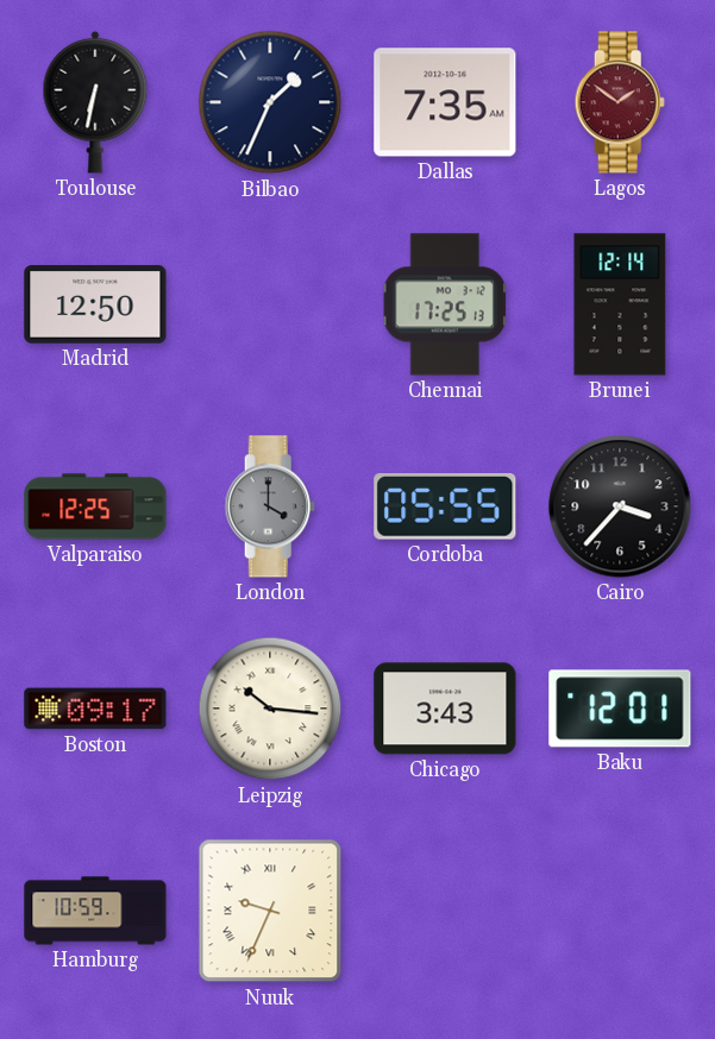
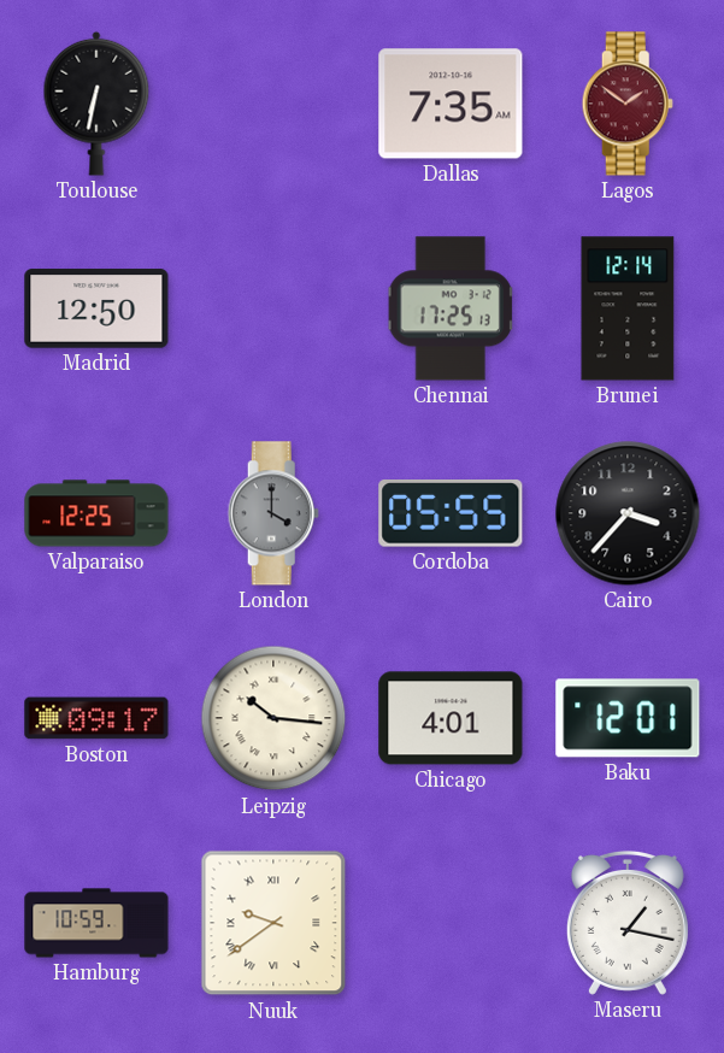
Bilbao: 1:34 -> none (270, 102)
Chicago: 3:43 -> 4:01 (451, 718)
Nuuk: 9:34 -> 9:39 (273, 923)
Maseru: none -> 1:17 (628, 923)
